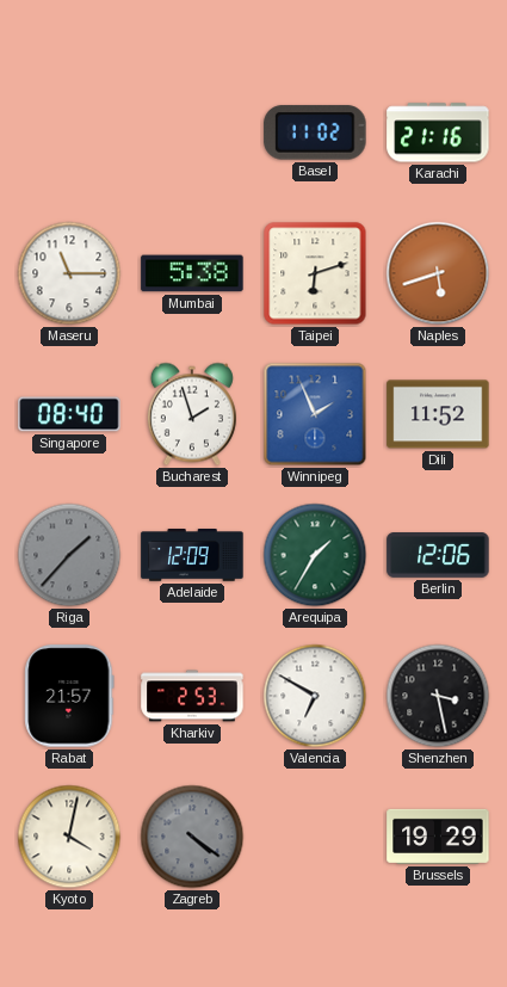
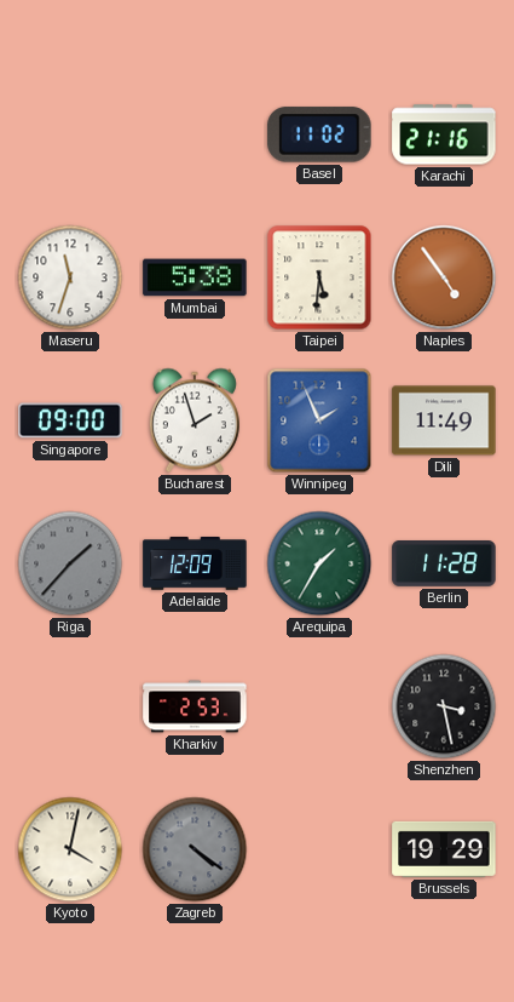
Maseru: 11:15 -> 11:33 (70, 277)
Taipei: 6:12 -> 5:31 (319, 277)
Naples: 5:42 -> 4:54 (444, 277)
Singapore: 08:40 -> 09:00 (70, 420)
Dili: 11:52 -> 11:49 (444, 420)
Berlin: 12:06 -> 11:28 (444, 563)
Rabat: 21:57 -> none (69, 696)
Valencia: 6:50 -> none (315, 696)
